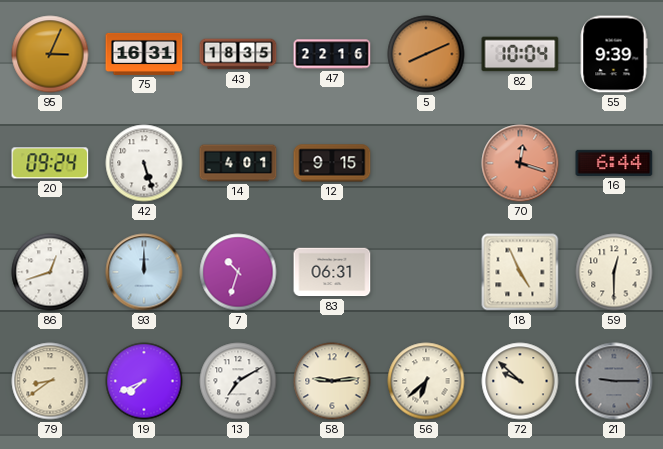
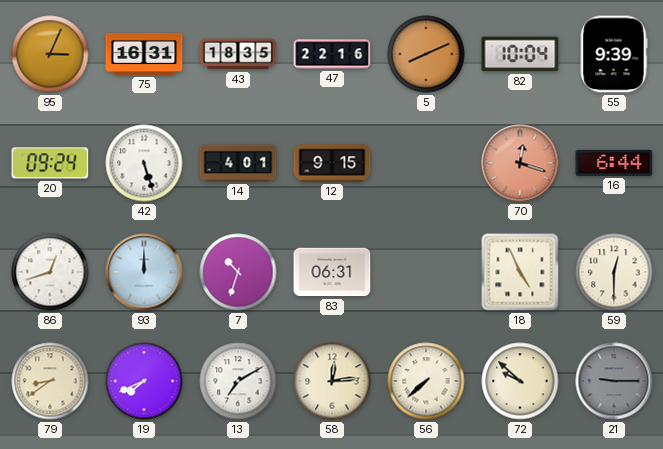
58: 9:14 -> 12:14 (332, 381)
56: 6:38 -> 7:38 (426, 381)
